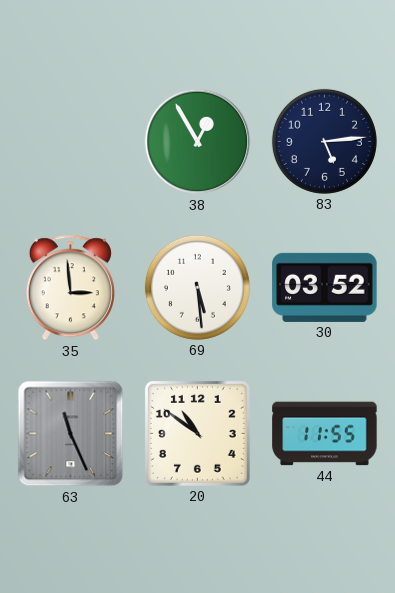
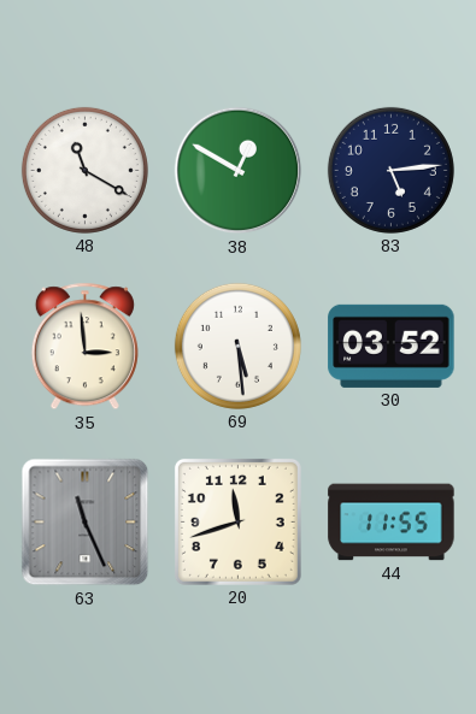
48: none -> 11:20 (84, 170)
38: 12:55 -> 12:50 (239, 171)
20: 10:51 -> 11:42 (237, 521)
